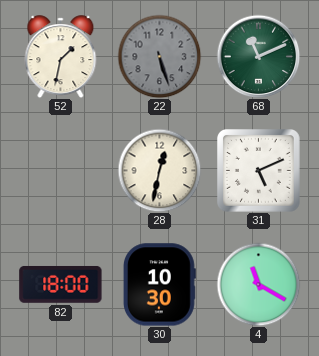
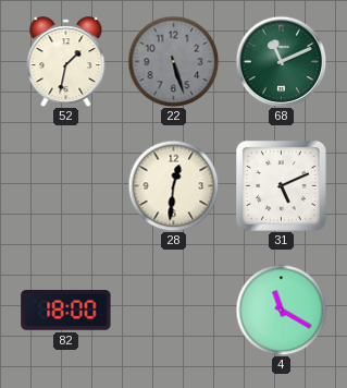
28: 12:32 -> 12:31 (173, 185)
30: 10:30 -> none (159, 285)
